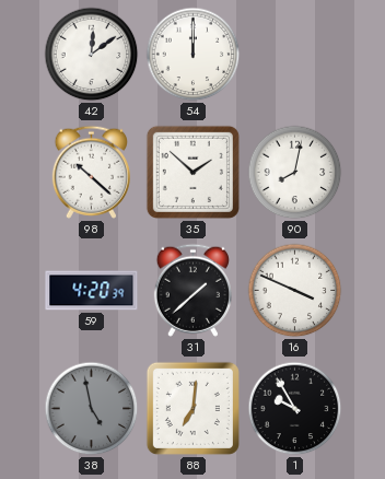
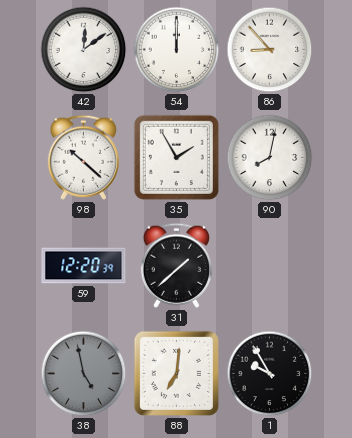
86: none -> 8:53 (270, 50)
35: 1:52 -> 1:55 (176, 157)
59: 4:20 -> 12:20 (84, 266)
16: 3:49 -> none (295, 291)
